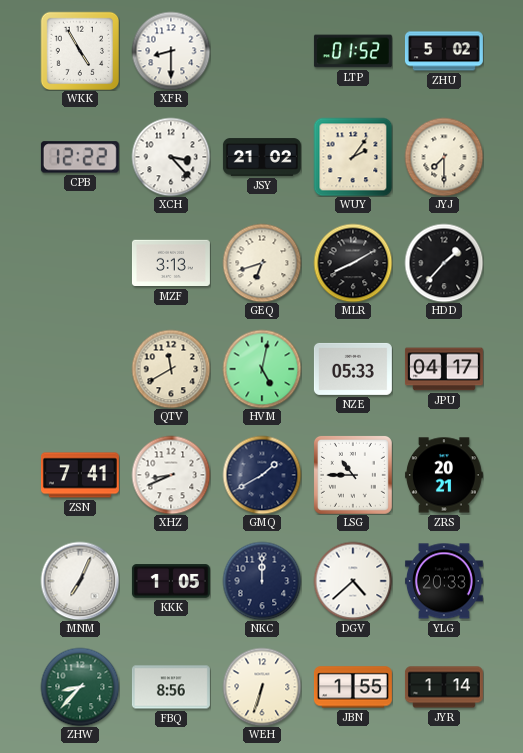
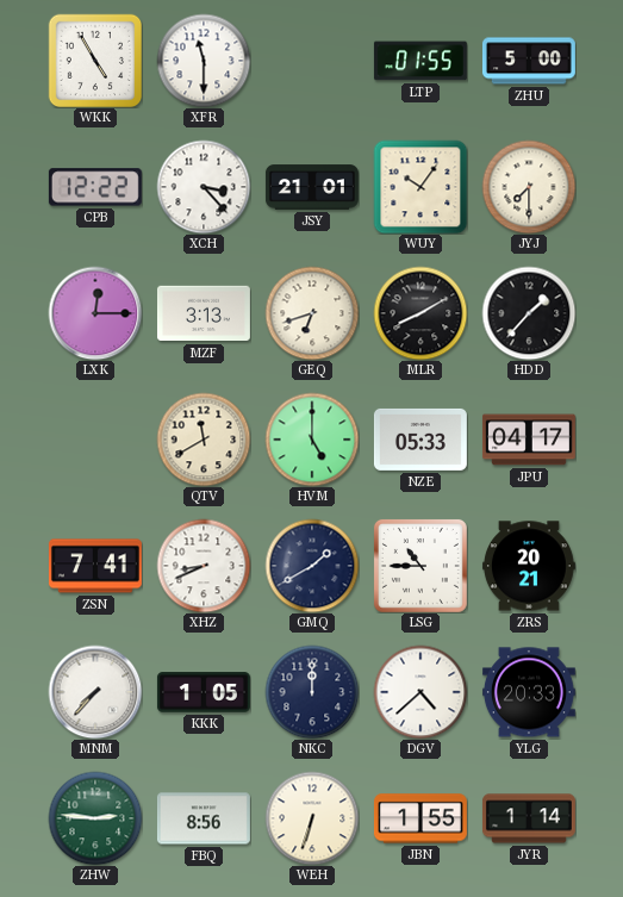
XFR: 8:30 -> 11:30 (204, 61)
LTP: 01:52 -> 01:55 (420, 61)
ZHU: 5:02 -> 5:00 (529, 61)
JSY: 21:02 -> 21:01 (312, 187)
WUY: 2:06 -> 10:06 (420, 187)
LXK: none -> 12:15 (95, 313)
HVM: 5:02 -> 5:00 (312, 440)
MNM: 7:04 -> 7:37 (95, 692)
ZHW: 8:37 -> 2:46 (95, 818)
